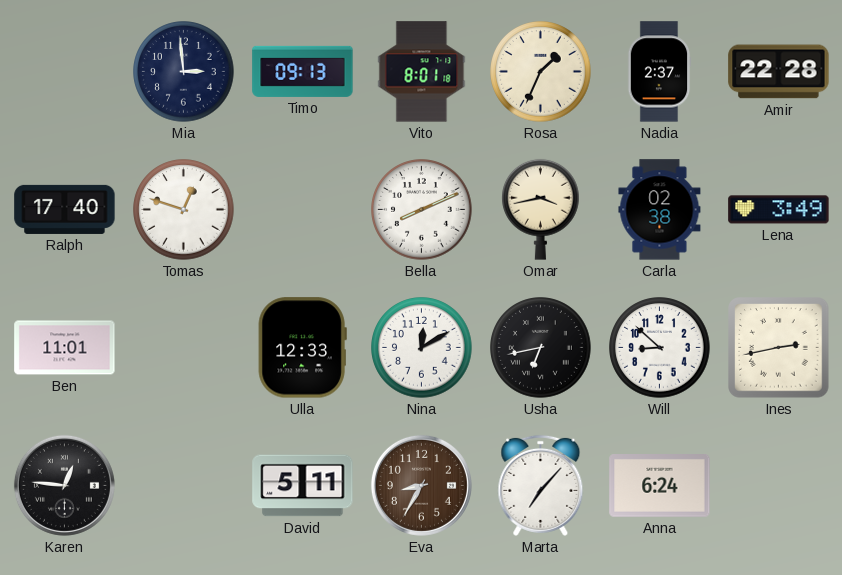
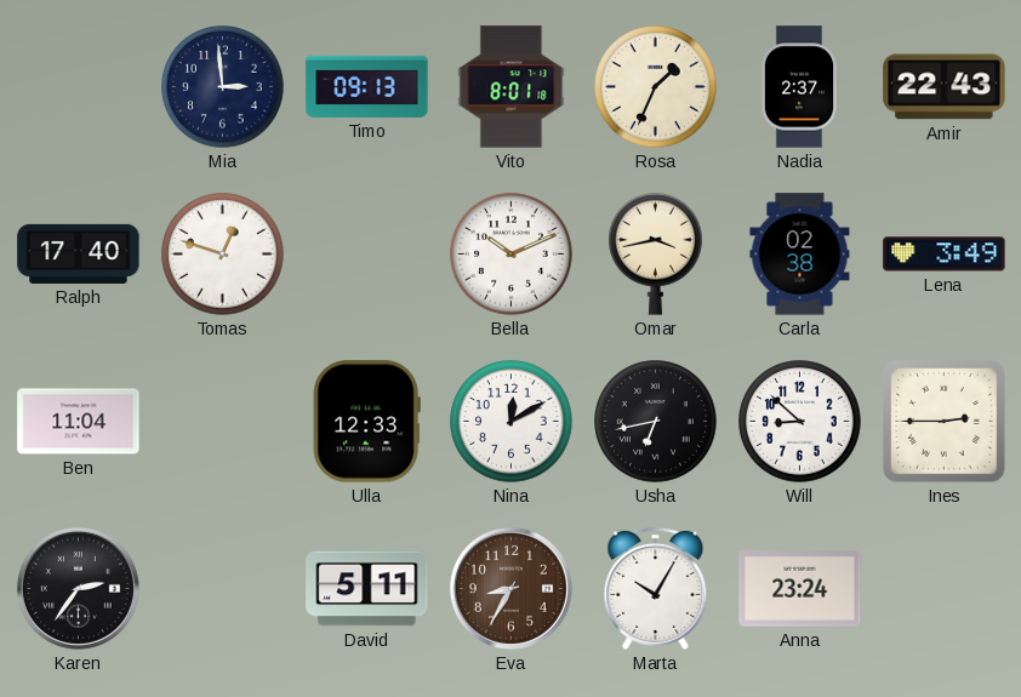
Amir: 22:28 -> 22:43 (945, 87)
Bella: 8:11 -> 10:11 (512, 255)
Ben: 11:01 -> 11:04 (79, 422)
Ines: 2:43 -> 2:45 (945, 422)
Karen: 12:46 -> 2:36 (78, 588)
Marta: 7:07 -> 10:05 (656, 588)
Anna: 6:24 -> 23:24 (800, 589)
